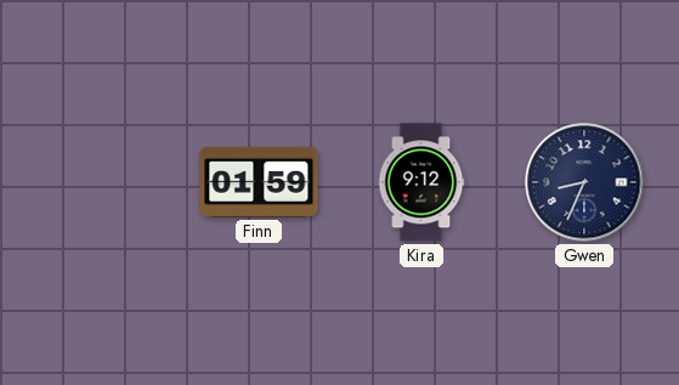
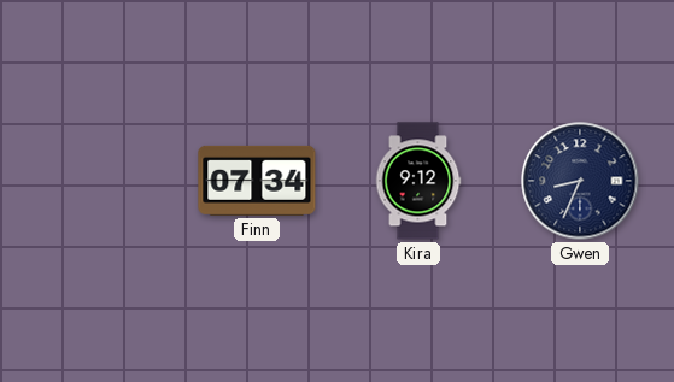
Finn: 01:59 -> 07:34 (257, 181)
